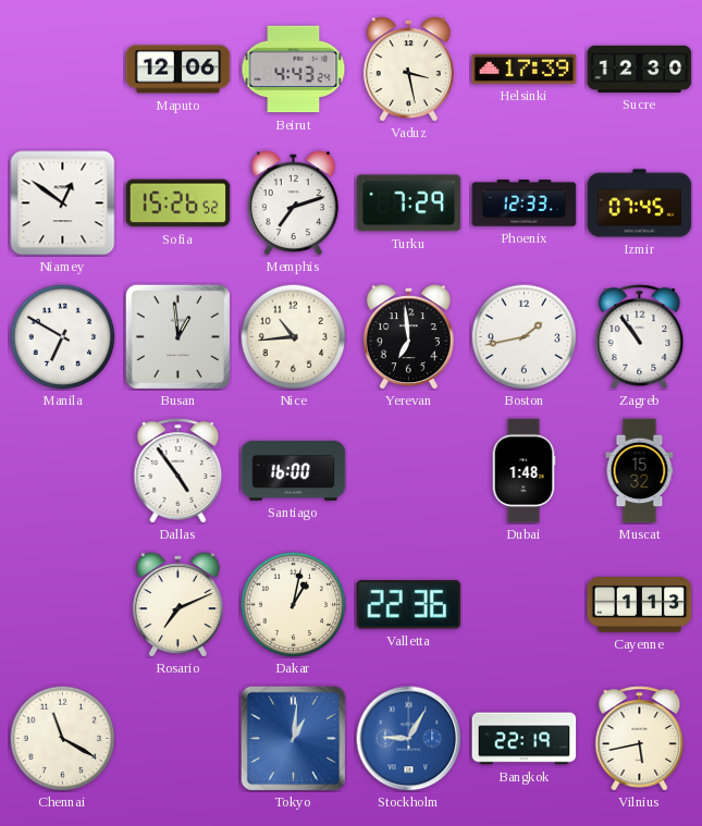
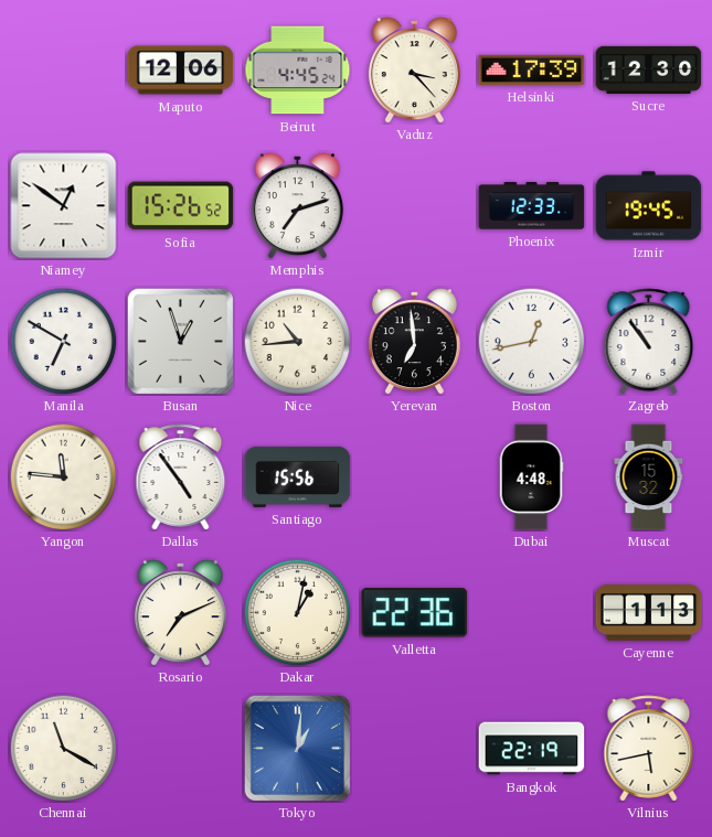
Beirut: 4:43 -> 4:45 (298, 71)
Vaduz: 3:28 -> 3:23 (414, 71)
Turku: 7:29 -> none (409, 204)
Izmir: 07:45 -> 19:45 (649, 206)
Busan: 12:59 -> 12:57 (180, 341)
Boston: 1:43 -> 12:43 (531, 341)
Yangon: none -> 11:46 (63, 476)
Santiago: 16:00 -> 15:56 (298, 476)
Dubai: 1:48 -> 4:48 (531, 477)
Stockholm: 9:05 -> none (409, 739)
